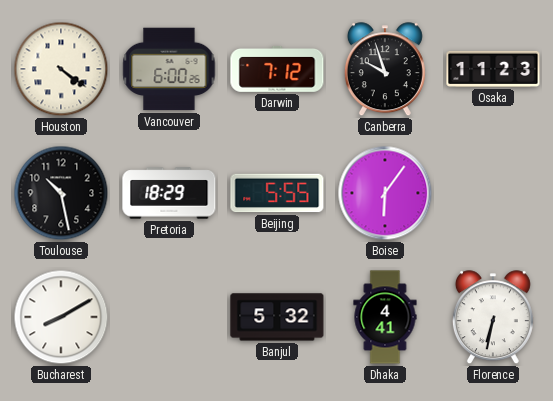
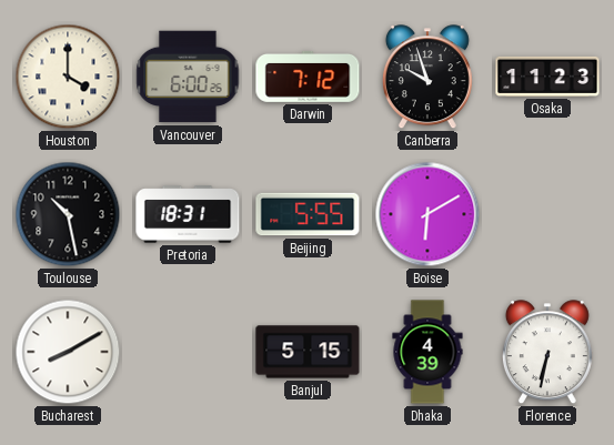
Houston: 4:21 -> 4:00 (68, 77)
Pretoria: 18:29 -> 18:31 (188, 214)
Boise: 6:06 -> 6:10 (427, 214)
Banjul: 5:32 -> 5:15 (308, 352)
Dhaka: 4:41 -> 4:39 (427, 352)
